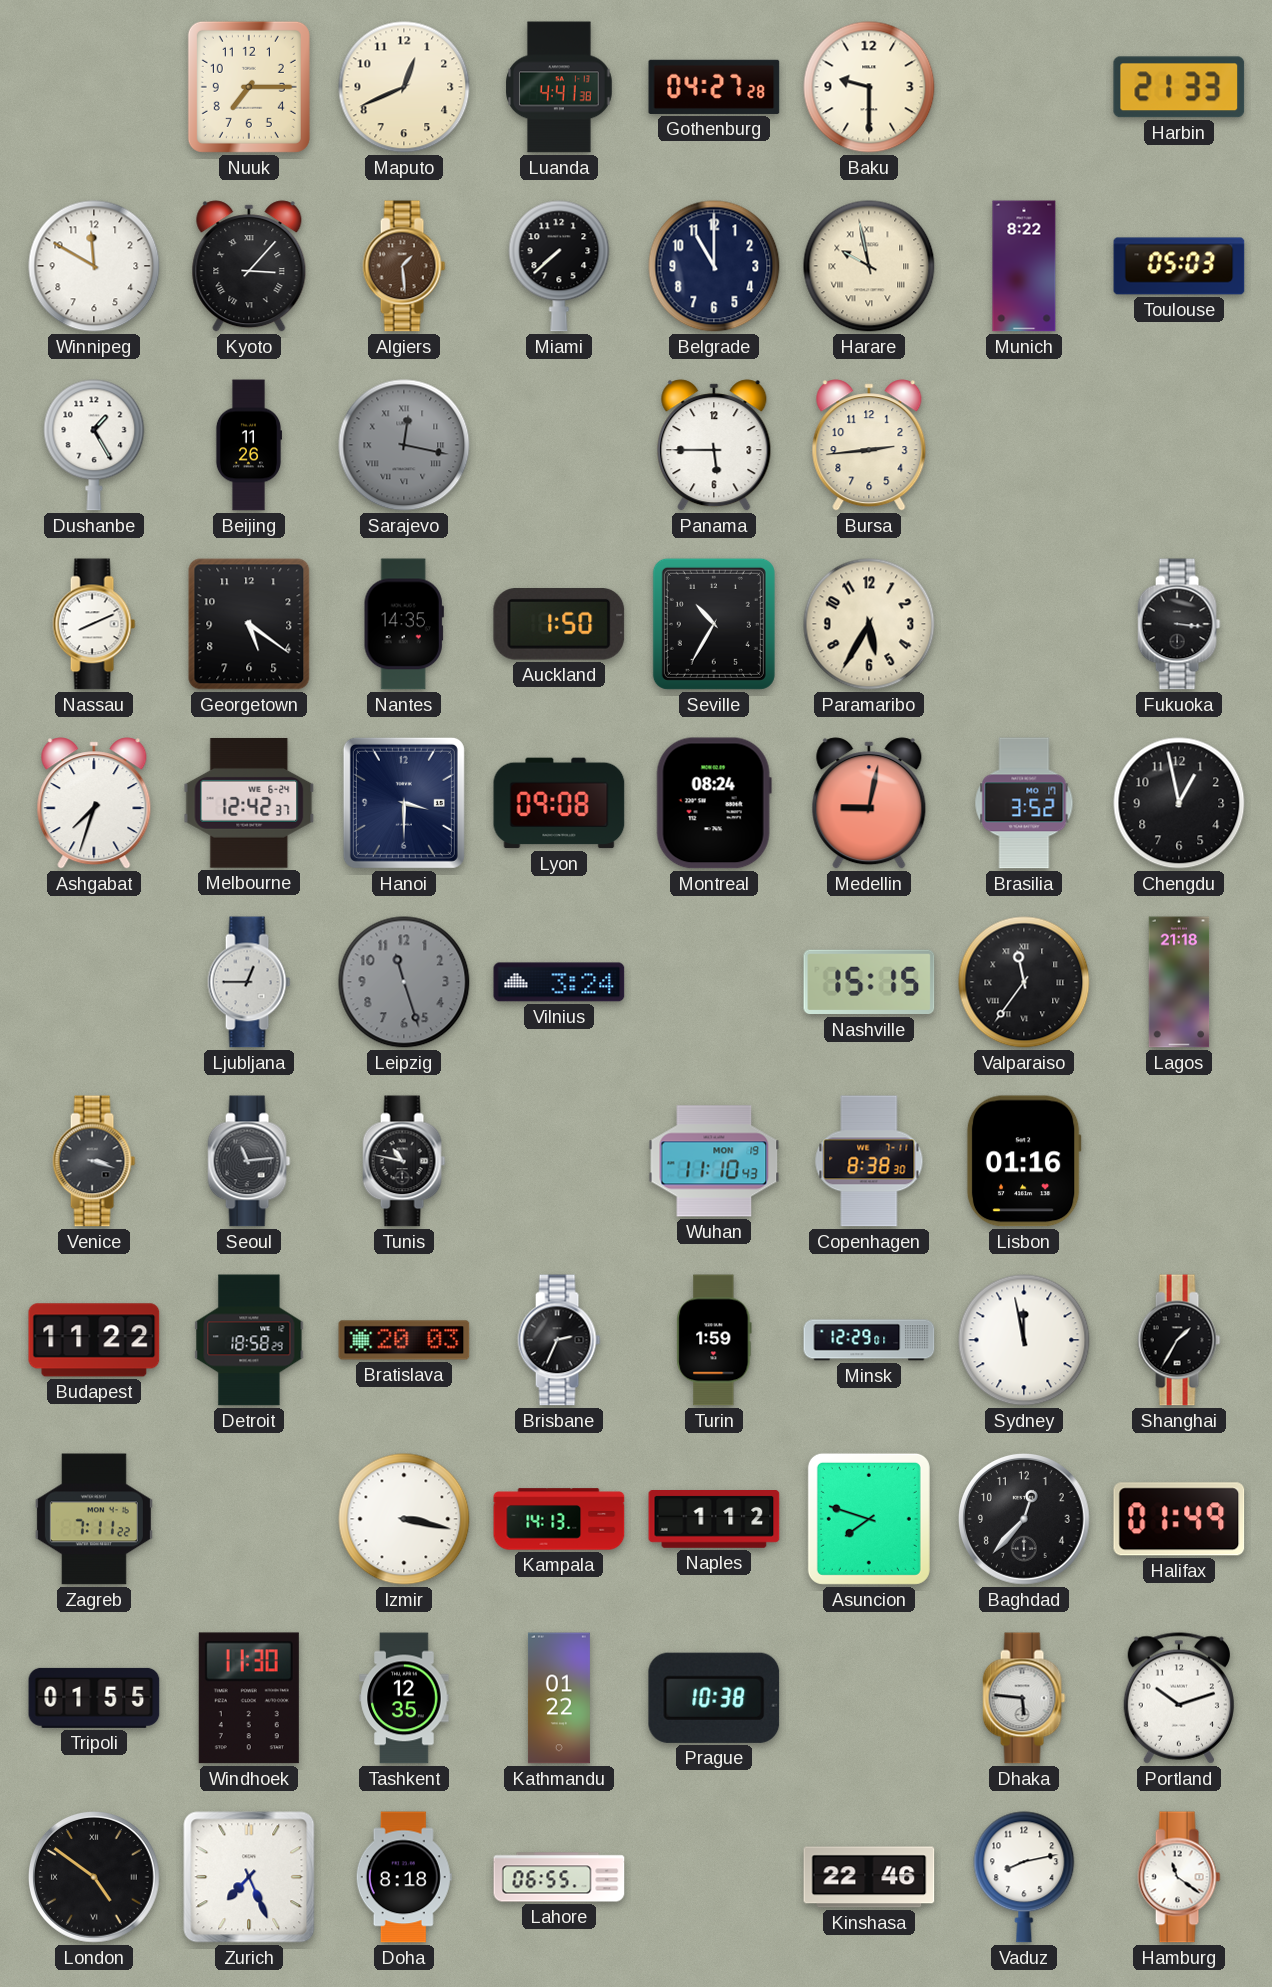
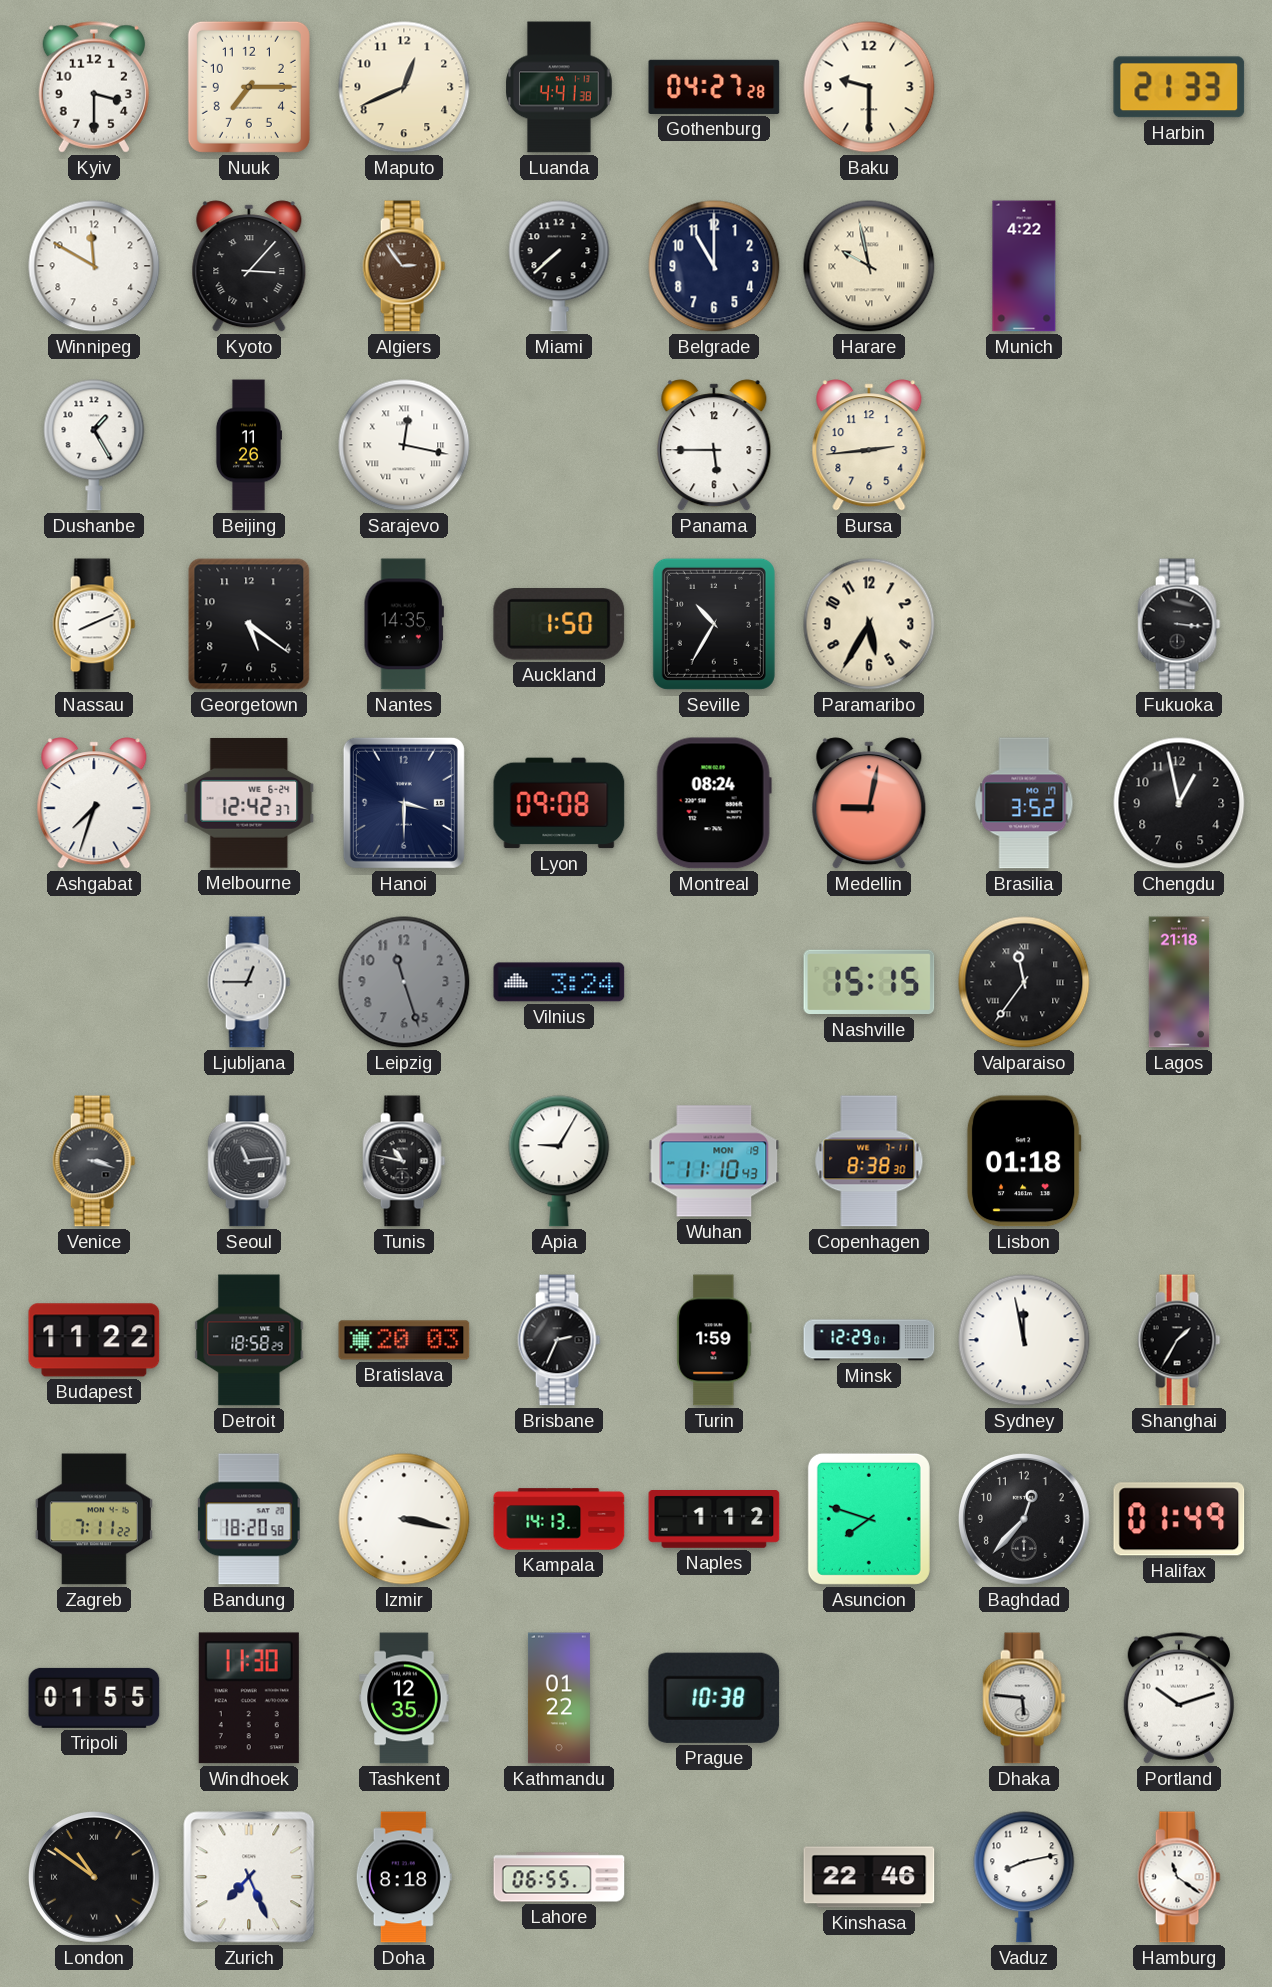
Kyiv: none -> 3:30 (94, 87)
Algiers: 1:29 -> 2:54 (404, 266)
Munich: 8:22 -> 4:22 (1024, 266)
Toulouse: 05:03 -> none (1179, 266)
Sarajevo dial: grey -> white (404, 445)
Apia: none -> 9:05 (559, 1161)
Lisbon: 01:16 -> 01:18 (1024, 1161)
Bandung: none -> 18:20 (249, 1519)
London: 4:51 -> 10:51 (95, 1877)
